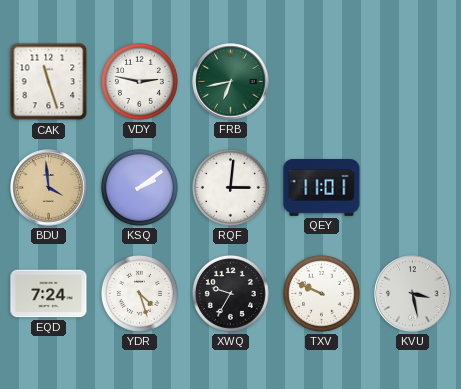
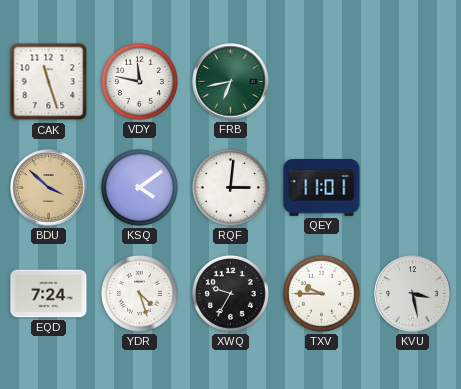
VDY: 2:47 -> 11:47 (139, 81)
BDU: 3:59 -> 3:52 (49, 188)
KSQ: 2:09 -> 4:09 (139, 187)
TXV: 9:49 -> 9:45 (321, 293)
